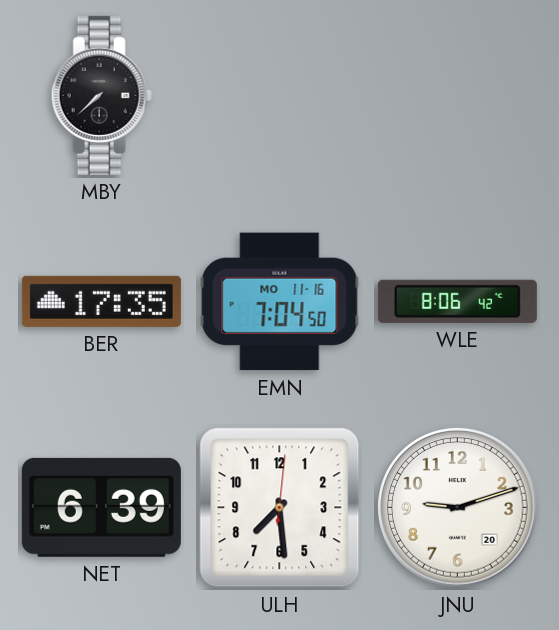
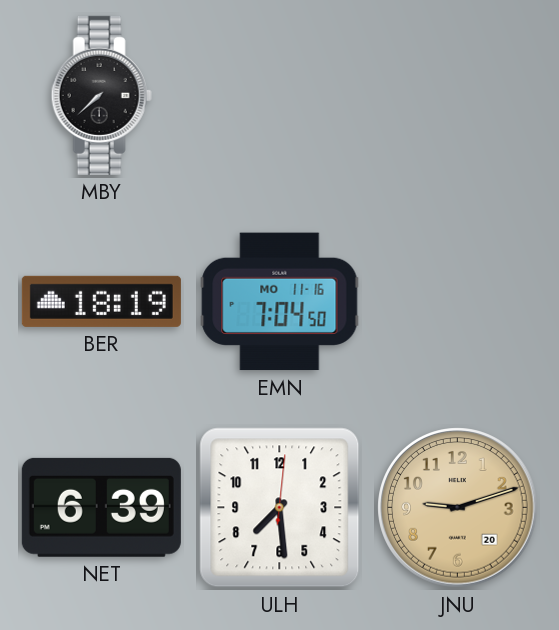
BER: 17:35 -> 18:19 (101, 301)
WLE: 8:06 -> none (457, 301)
JNU dial: white -> champagne (458, 508)
